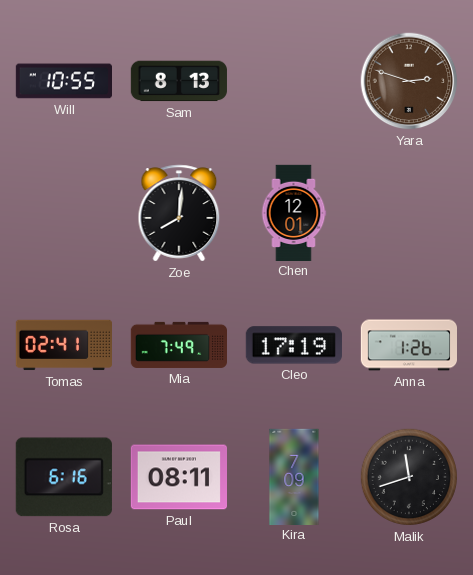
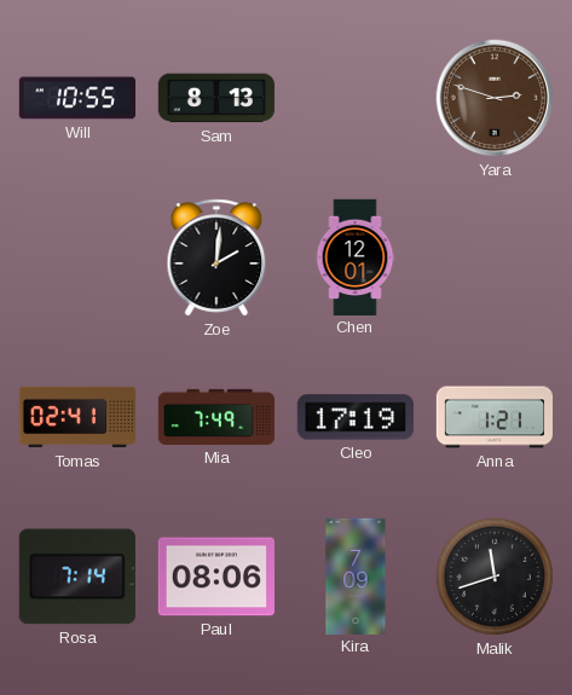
Zoe: 8:01 -> 2:01 (216, 257)
Anna: 1:26 -> 1:21 (493, 417)
Rosa: 6:16 -> 7:14 (77, 577)
Paul: 08:11 -> 08:06 (215, 577)
